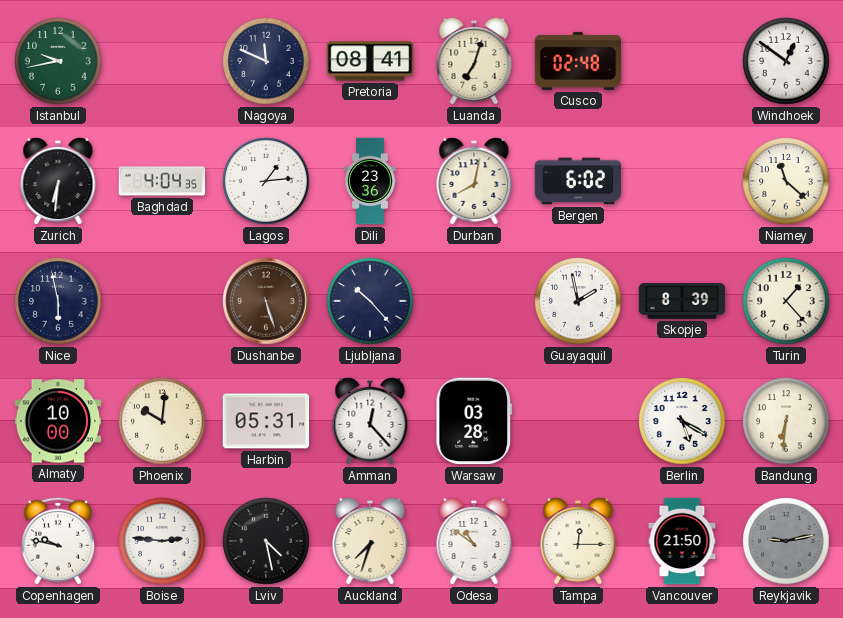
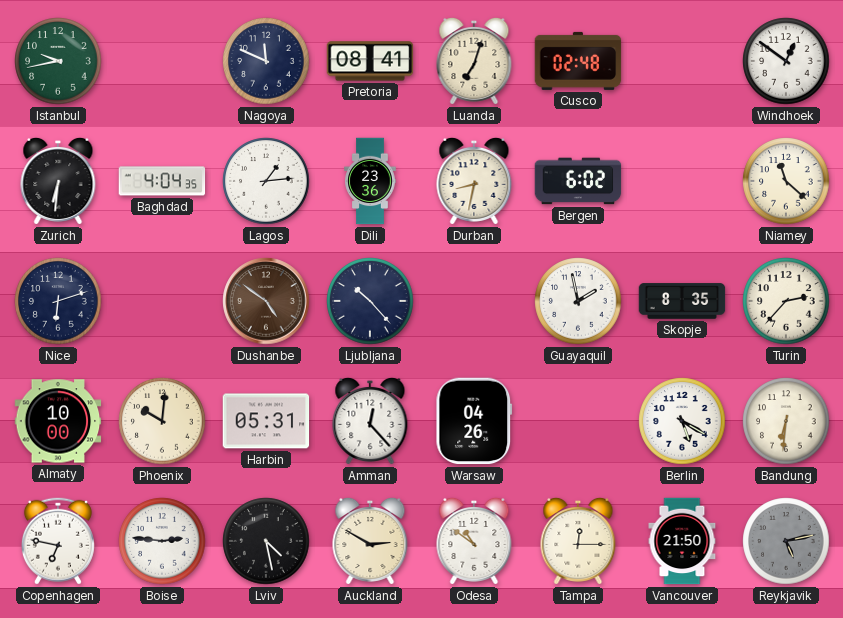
Durban: 8:02 -> 8:32 (474, 181)
Nice: 5:58 -> 6:12 (58, 301)
Dushanbe: 5:27 -> 4:51 (266, 301)
Skopje: 8:39 -> 8:35 (682, 301)
Turin: 1:23 -> 2:37 (786, 301)
Warsaw: 03:28 -> 04:26 (474, 421)
Copenhagen: 9:47 -> 6:47 (58, 541)
Auckland: 7:33 -> 2:50 (370, 541)
Reykjavik: 9:13 -> 5:13 (786, 541)
